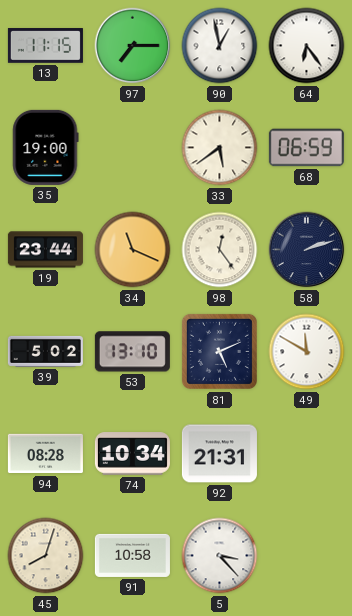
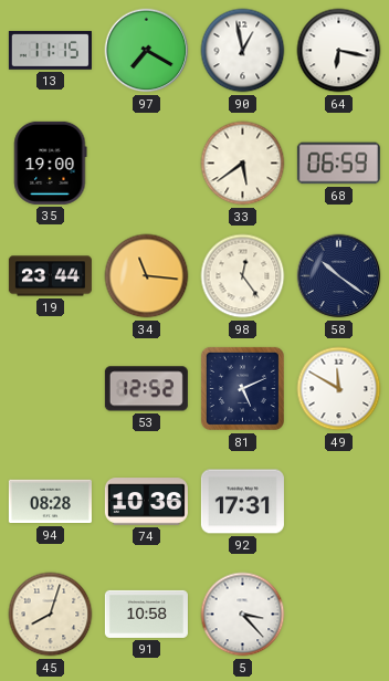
97: 7:15 -> 7:20 (147, 51)
64: 6:24 -> 6:17 (339, 51)
34: 11:19 -> 11:16 (147, 276)
58: 2:12 -> 10:21 (339, 276)
39: 5:02 -> none (45, 351)
53: 13:10 -> 12:52 (146, 389)
74: 10:34 -> 10:36 (146, 502)
92: 21:31 -> 17:31 (242, 502)
